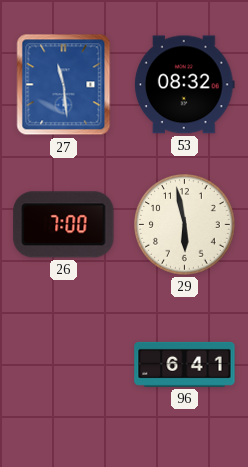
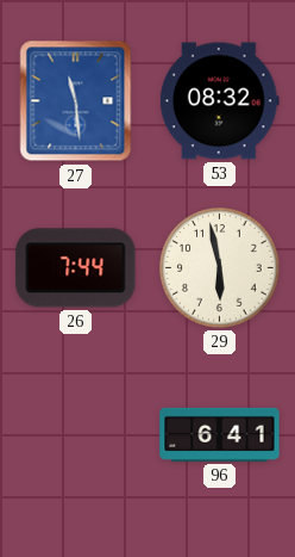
26: 7:00 -> 7:44 (76, 268)
